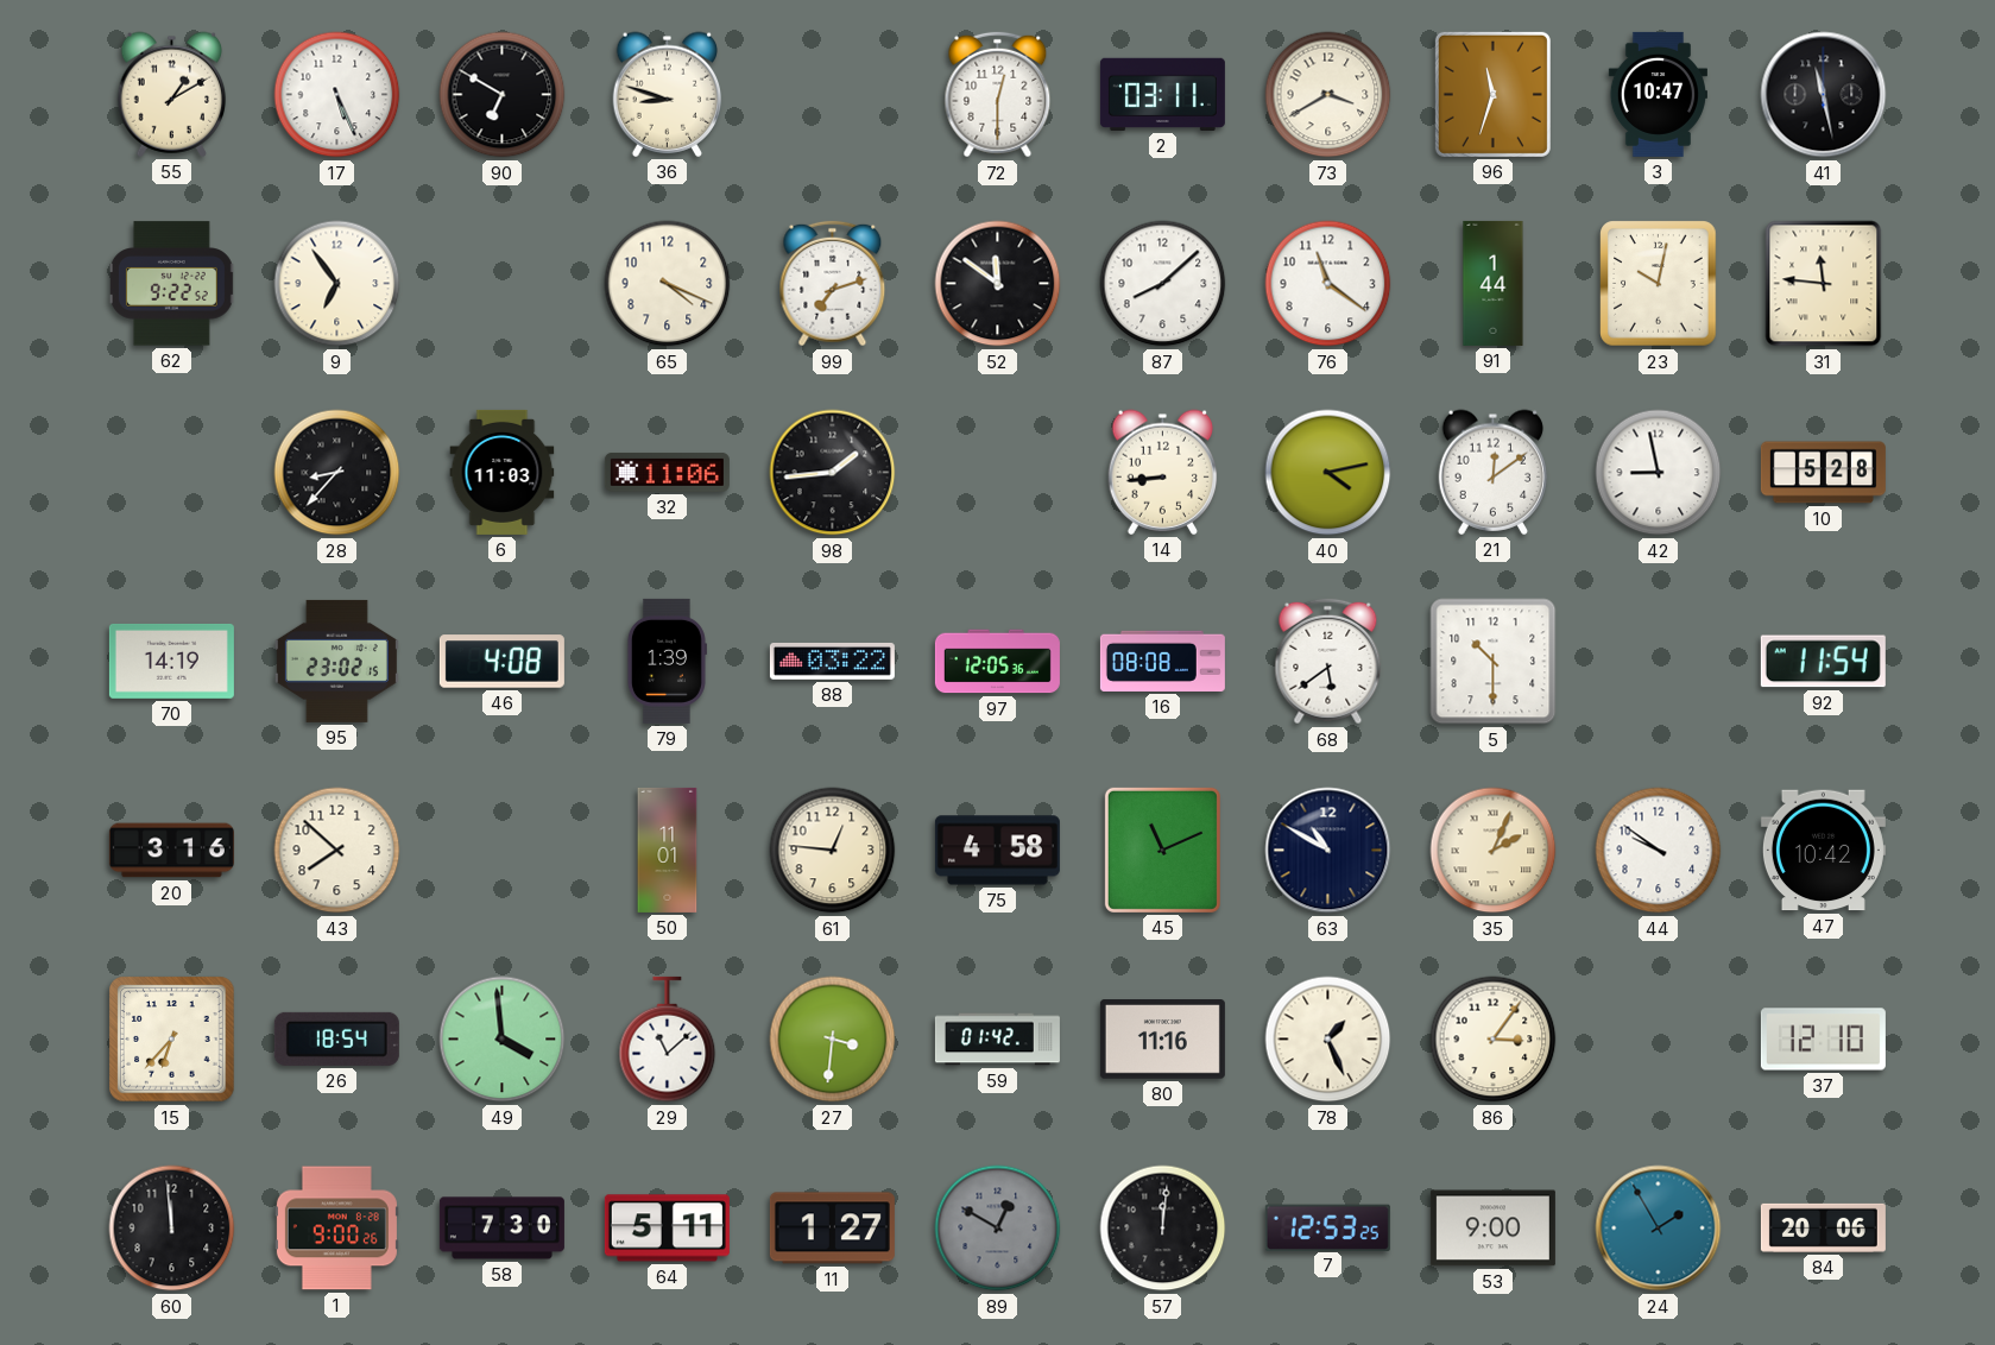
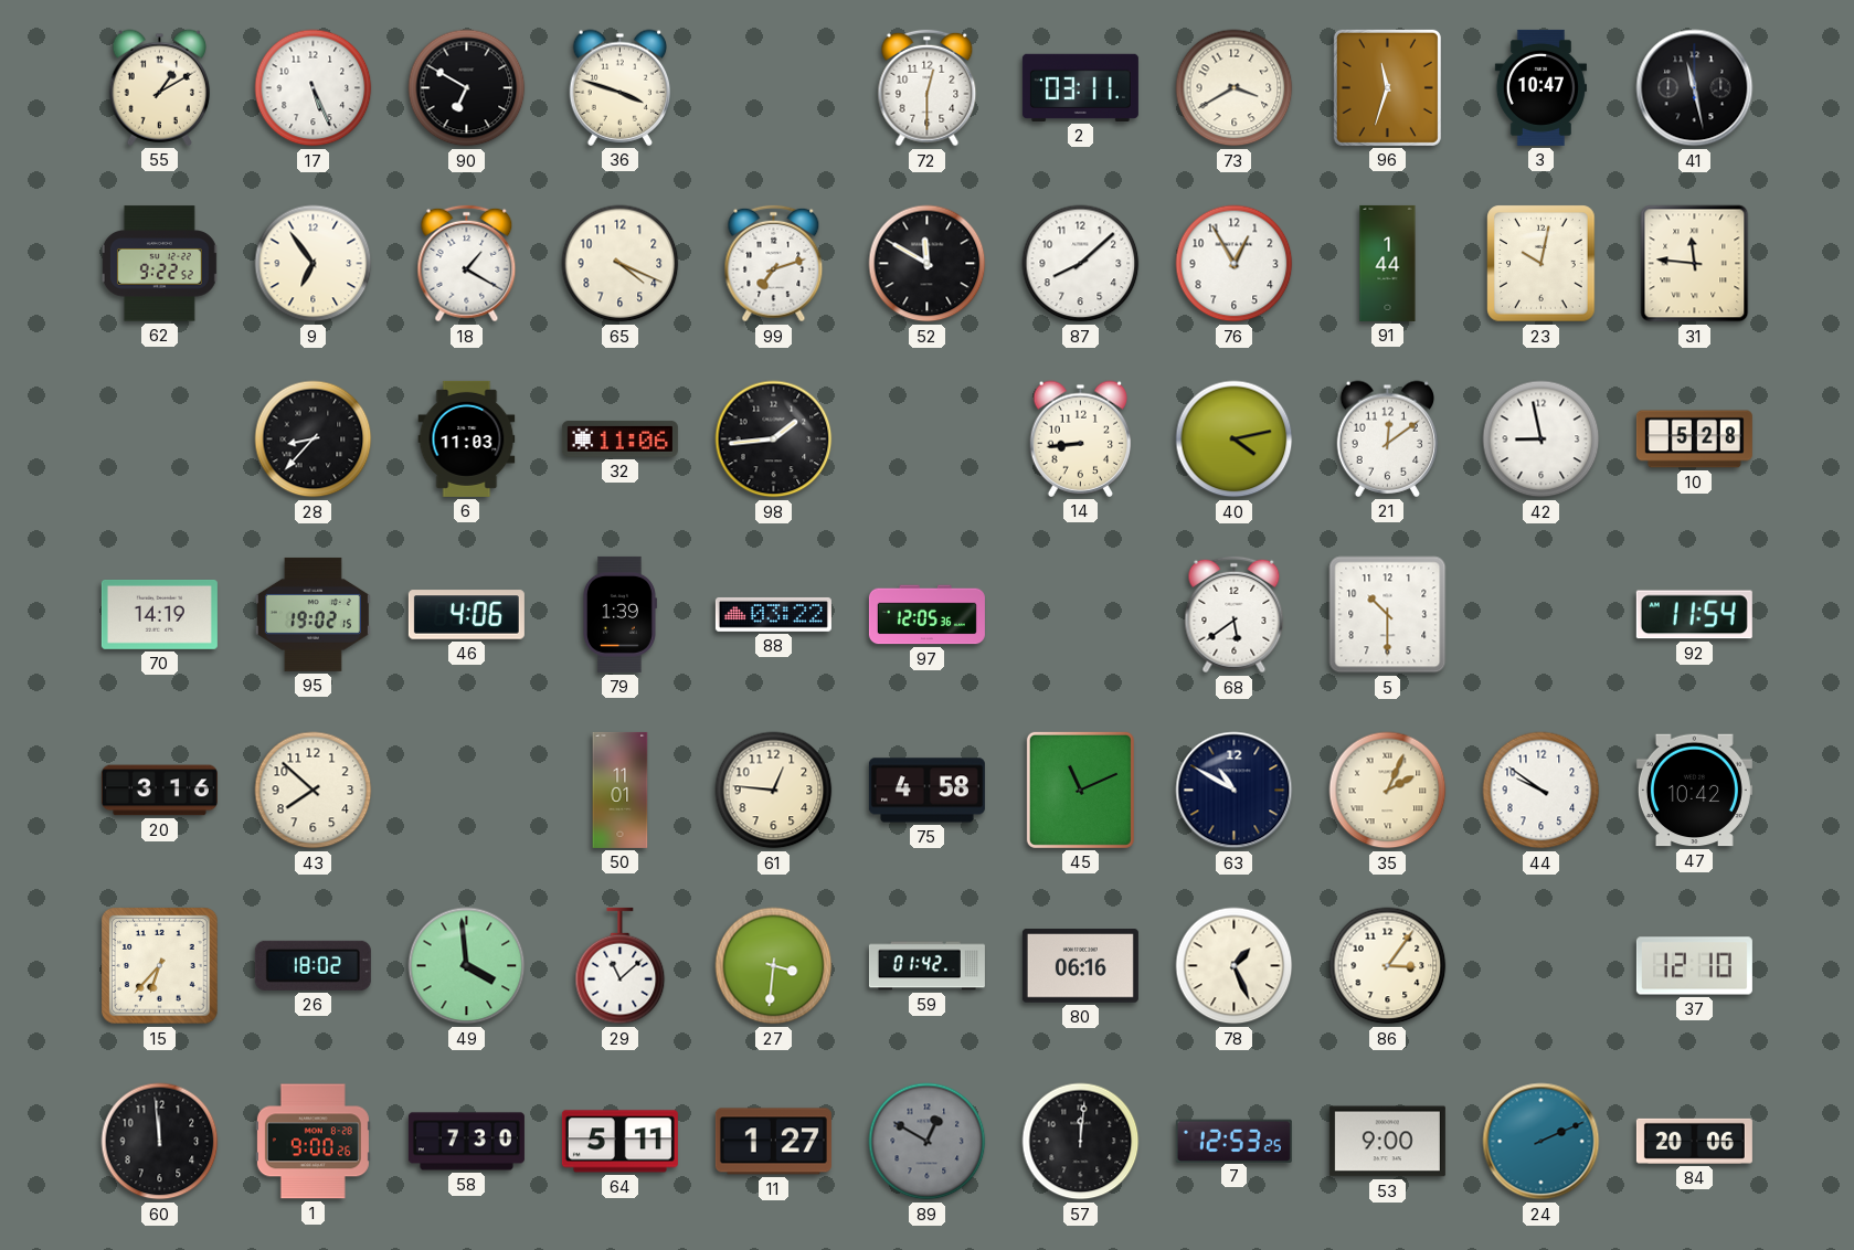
36: 8:48 -> 3:48 (621, 87)
18: none -> 1:20 (467, 264)
52: 11:51 -> 11:50 (928, 264)
76: 11:21 -> 12:55 (1235, 264)
95: 23:02 -> 19:02 (312, 614)
46: 4:08 -> 4:06 (466, 615)
16: 08:08 -> none (1162, 661)
26: 18:54 -> 18:02 (312, 965)
80: 11:16 -> 06:16 (1080, 966)
24: 1:55 -> 2:11 (1542, 1142)
